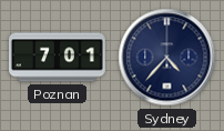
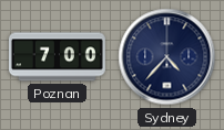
Poznan: 7:01 -> 7:00 (57, 57)
